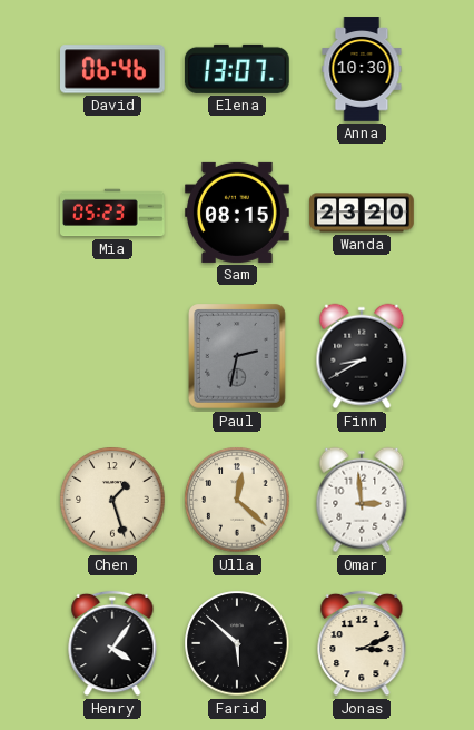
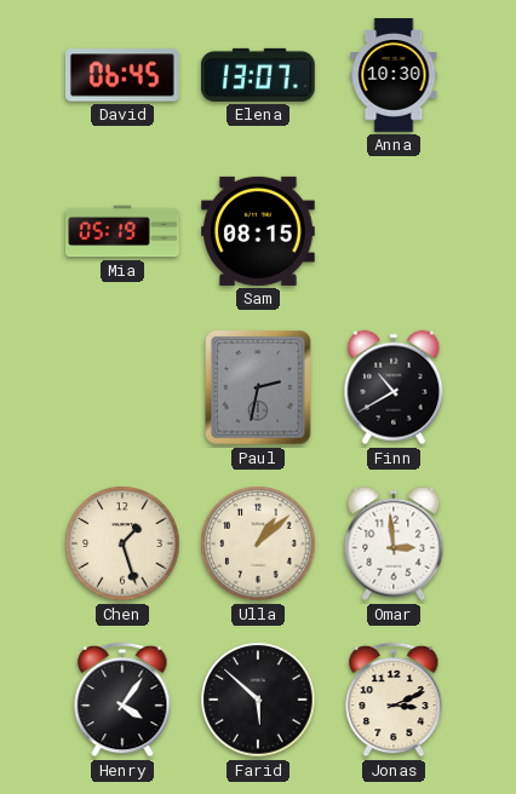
David: 06:46 -> 06:45 (124, 75)
Mia: 05:23 -> 05:19 (124, 231)
Wanda: 23:20 -> none (362, 213)
Finn: 8:40 -> 10:40 (394, 387)
Ulla: 12:22 -> 1:08 (258, 543)
